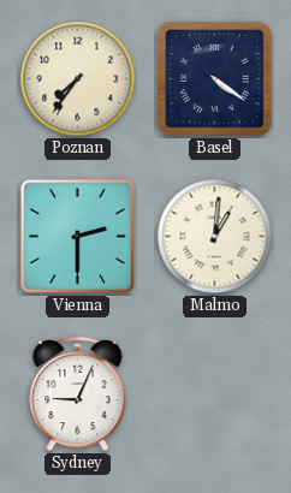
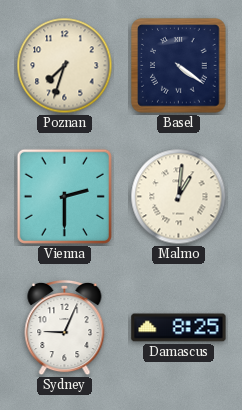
Poznan: 7:36 -> 7:33 (65, 66)
Damascus: none -> 8:25 (179, 328)
